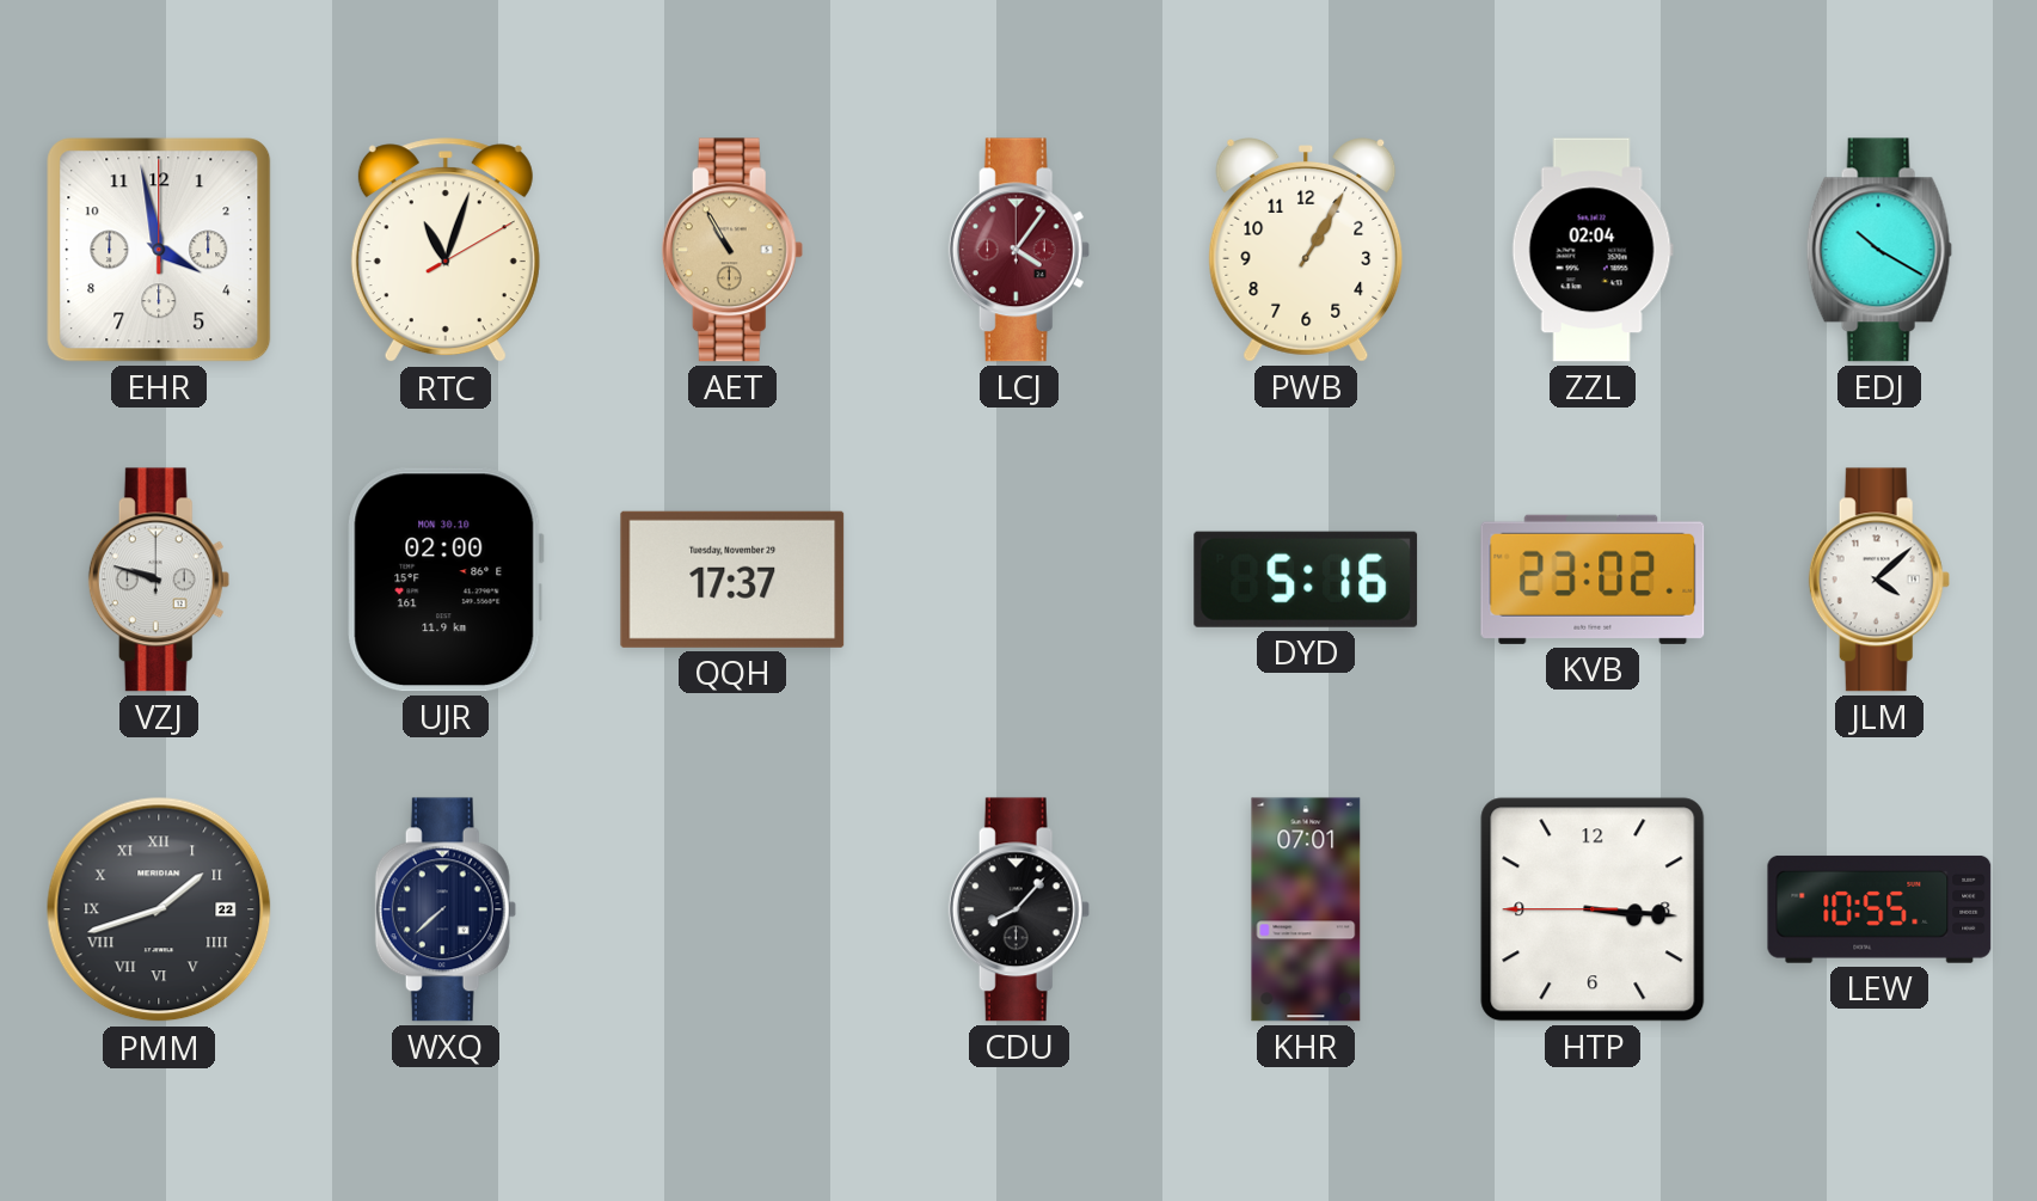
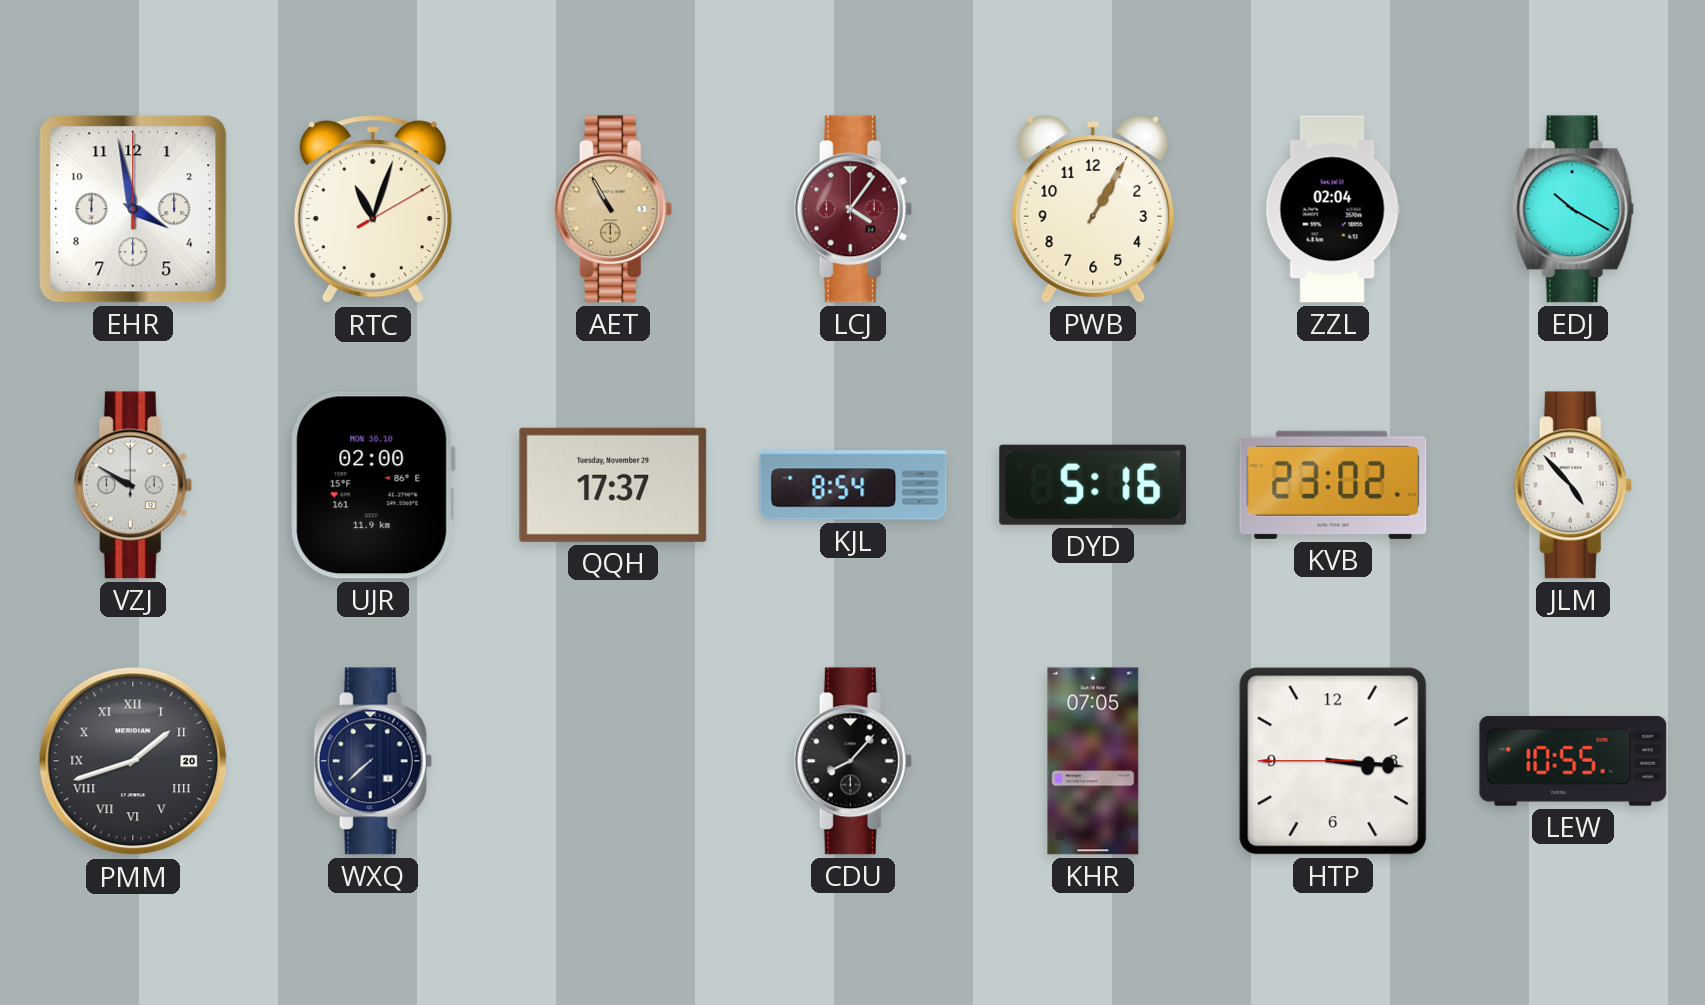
VZJ: 9:48 -> 9:50 (133, 485)
KJL: none -> 8:54 (853, 485)
JLM: 4:08 -> 4:53 (1573, 485)
PMM date: 22 -> 20 (133, 761)
KHR: 07:01 -> 07:05 (1093, 761)
